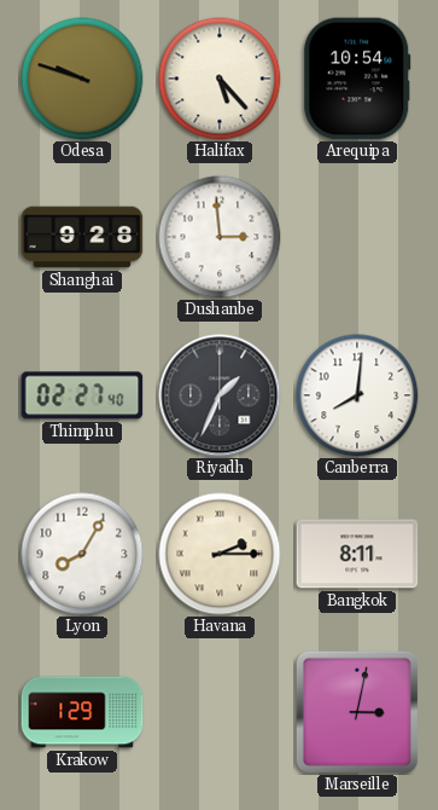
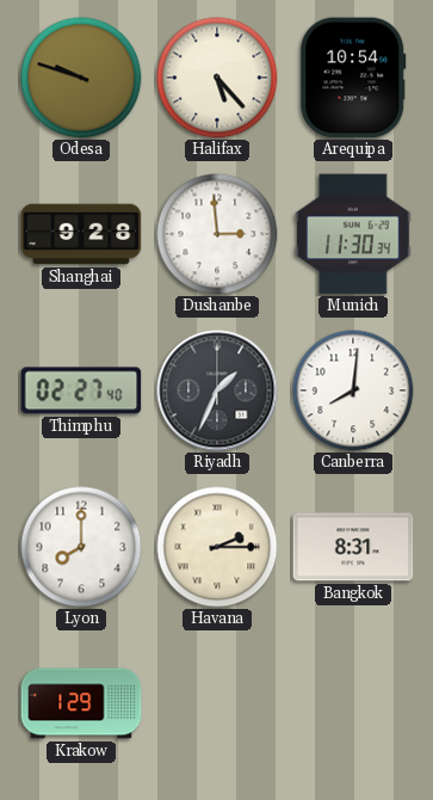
Munich: none -> 11:30 (353, 234)
Lyon: 8:05 -> 8:00 (81, 547)
Bangkok: 8:11 -> 8:31 (353, 547)
Marseille: 3:02 -> none (357, 712)
